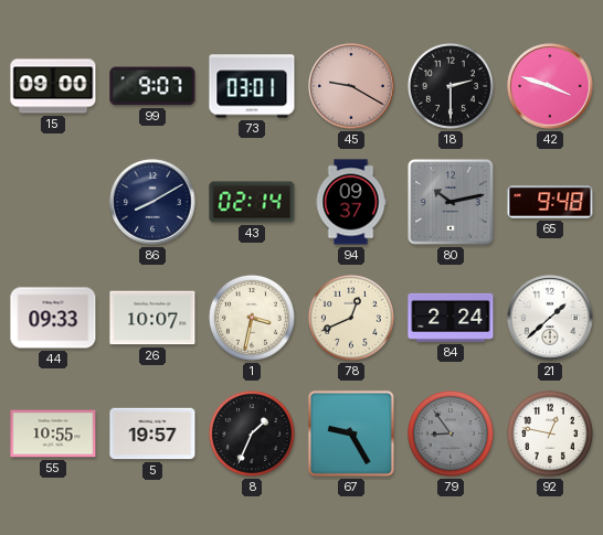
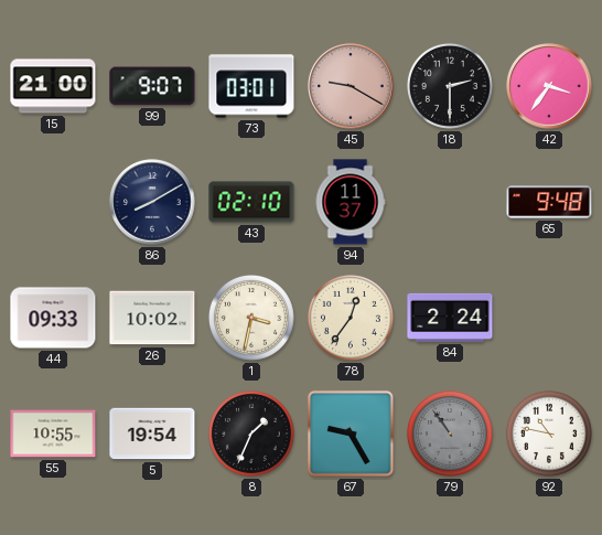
15: 09:00 -> 21:00 (53, 86)
42: 3:48 -> 3:36 (549, 86)
43: 02:14 -> 02:10 (251, 202)
94: 09:37 -> 11:37 (351, 202)
80: 10:13 -> none (451, 202)
26: 10:07 -> 10:02 (152, 318)
78: 12:41 -> 12:36 (351, 318)
21: 1:38 -> none (550, 318)
5: 19:57 -> 19:54 (152, 434)
79: 8:54 -> 10:54 (450, 434)
92: 12:47 -> 10:47 (549, 434)
